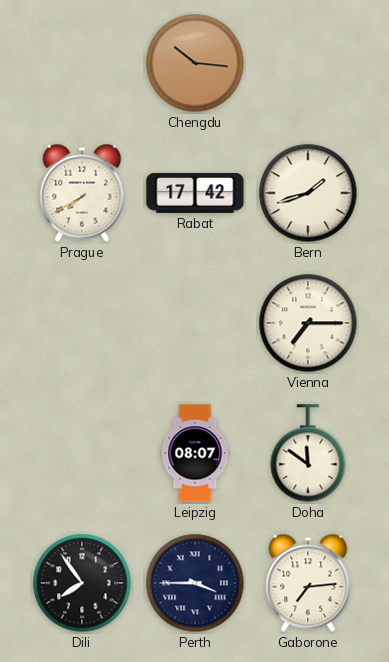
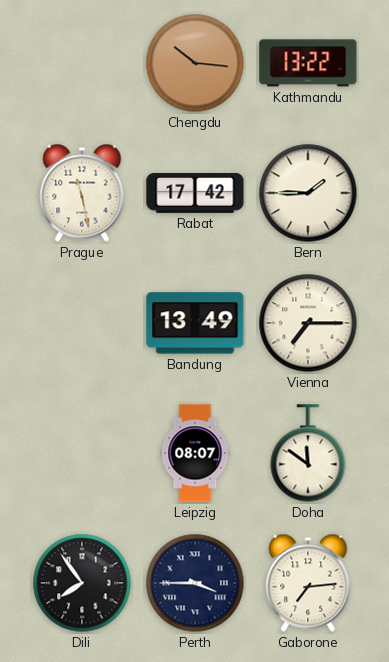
Kathmandu: none -> 13:22 (308, 63)
Prague: 7:40 -> 11:28 (82, 193)
Bern: 1:42 -> 1:45 (308, 193)
Bandung: none -> 13:49 (195, 323)
